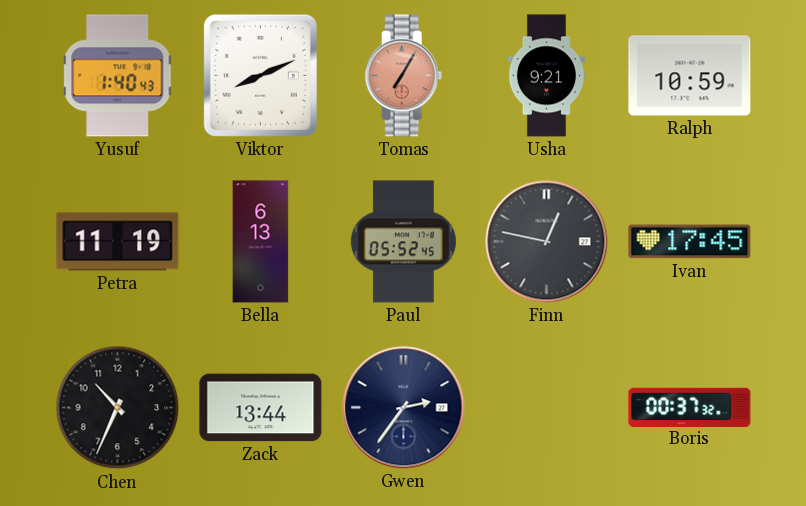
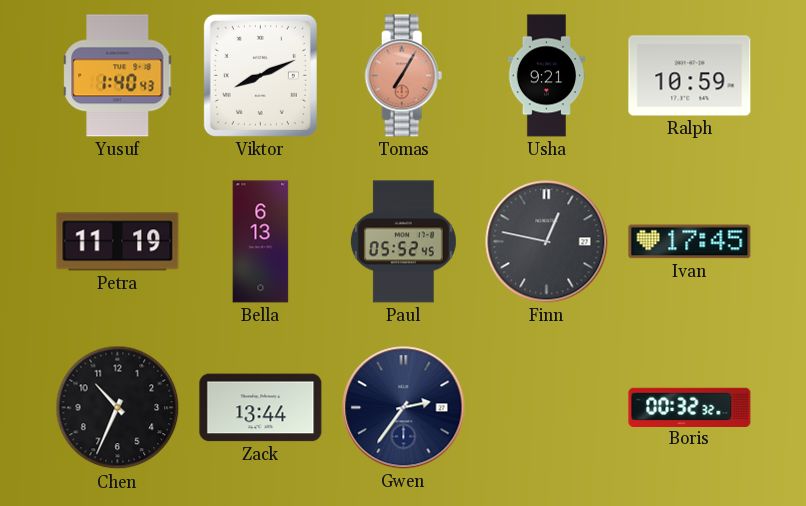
Boris: 00:37 -> 00:32 (690, 407)
